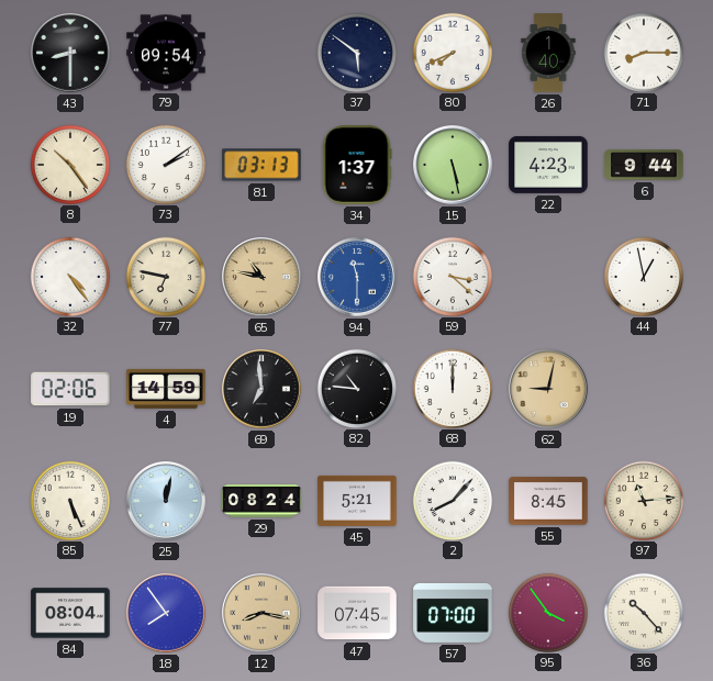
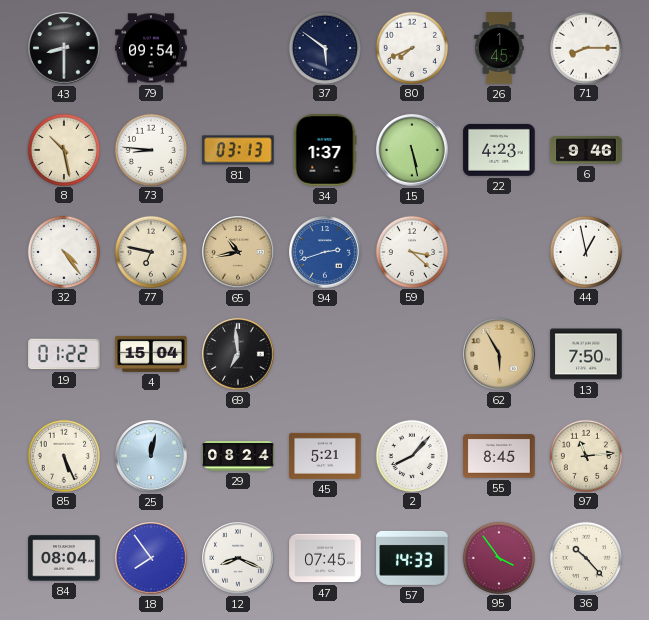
26: 1:40 -> 1:45 (499, 48)
8: 10:24 -> 10:28 (63, 149)
73: 2:09 -> 8:46 (150, 149)
6: 9:44 -> 9:46 (586, 150)
65: 10:47 -> 10:43 (238, 252)
94: 11:30 -> 2:42 (325, 252)
19: 02:06 -> 01:22 (64, 354)
4: 14:59 -> 15:04 (151, 354)
82: 10:46 -> none (356, 388)
68: 12:00 -> none (452, 388)
62: 9:02 -> 5:55 (499, 354)
13: none -> 7:50 (586, 354)
12: 8:17 -> 8:19 (238, 558)
12 dial: champagne -> white (238, 558)
57: 07:00 -> 14:33 (412, 558)
